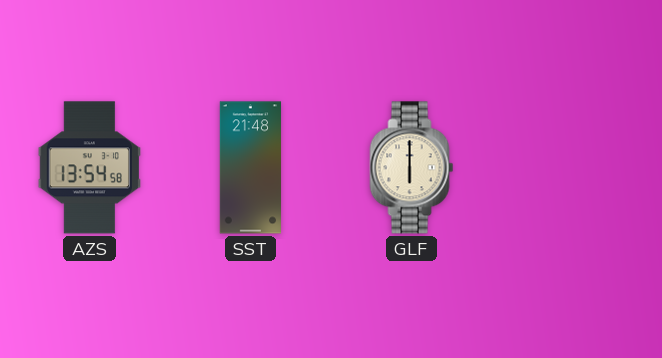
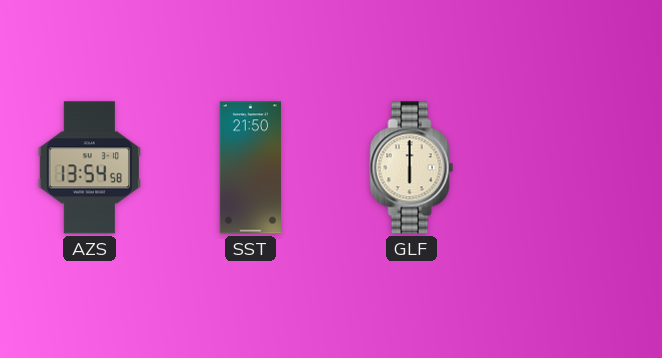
SST: 21:48 -> 21:50 (251, 168)
